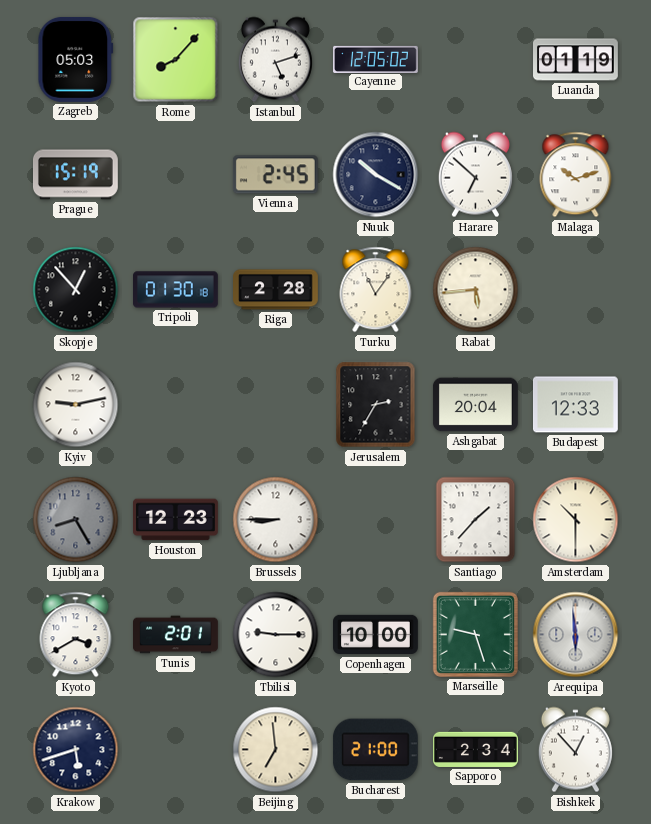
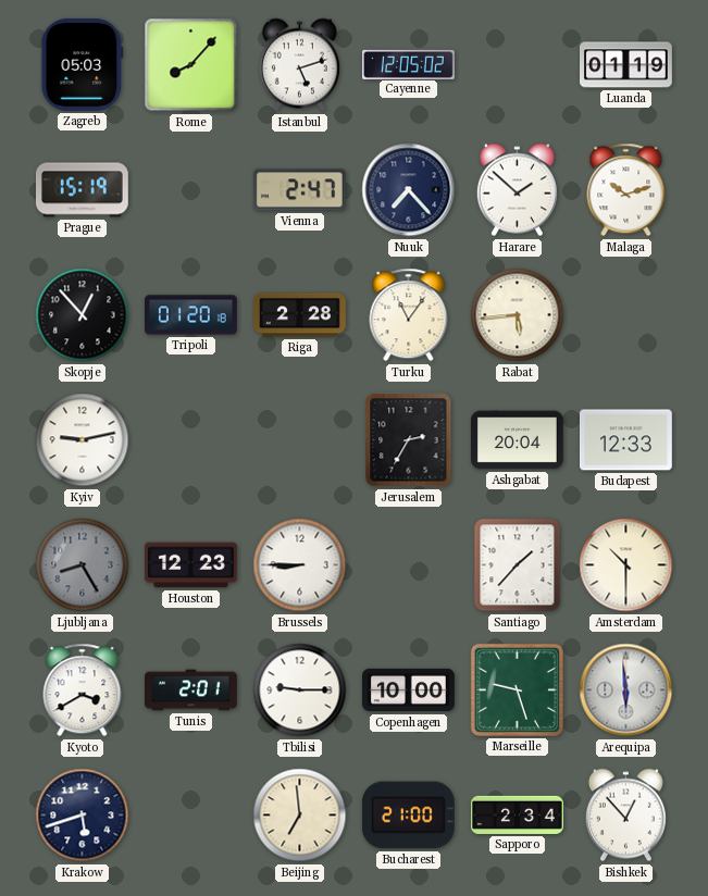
Vienna: 2:45 -> 2:47 (299, 190)
Nuuk: 10:20 -> 7:23 (409, 190)
Harare: 6:52 -> 1:52 (517, 190)
Tripoli: 01:30 -> 01:20 (191, 315)
